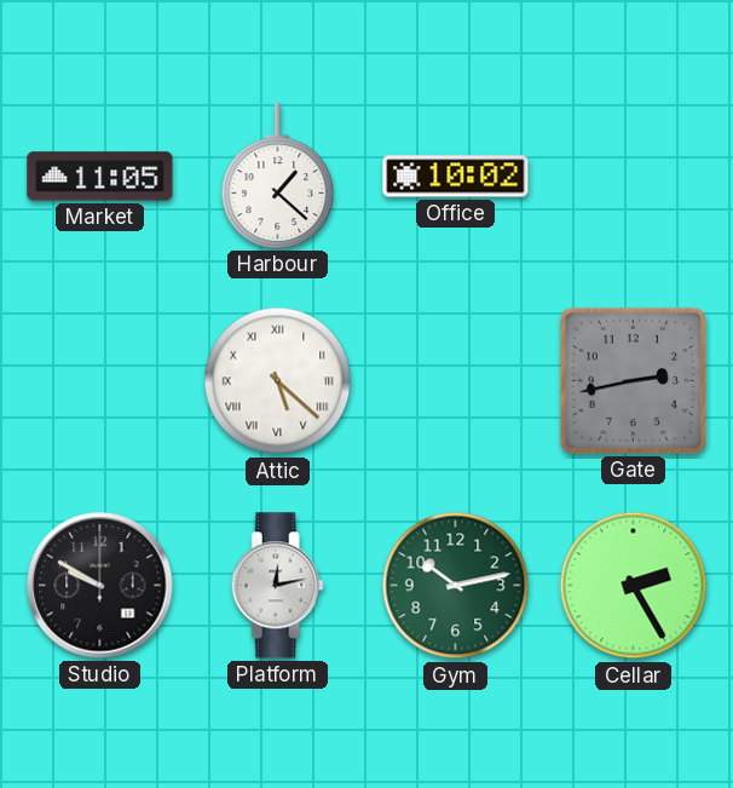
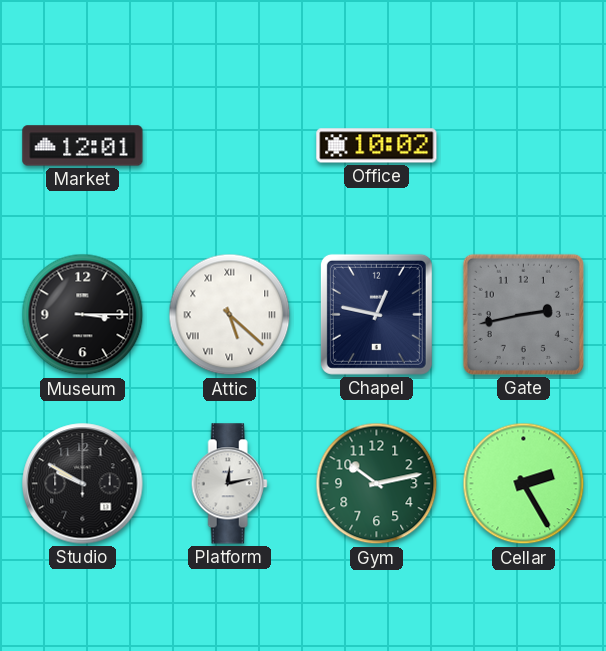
Market: 11:05 -> 12:01 (83, 146)
Harbour: 1:22 -> none (278, 176)
Museum: none -> 3:15 (83, 315)
Chapel: none -> 12:47 (376, 314)
